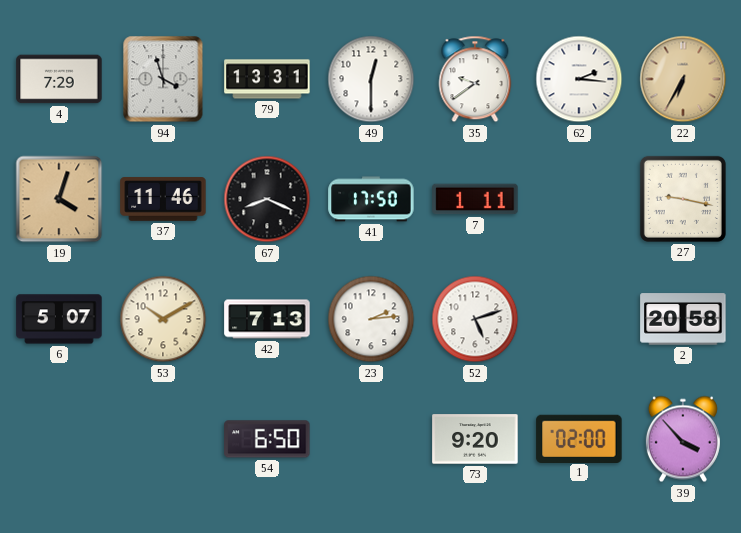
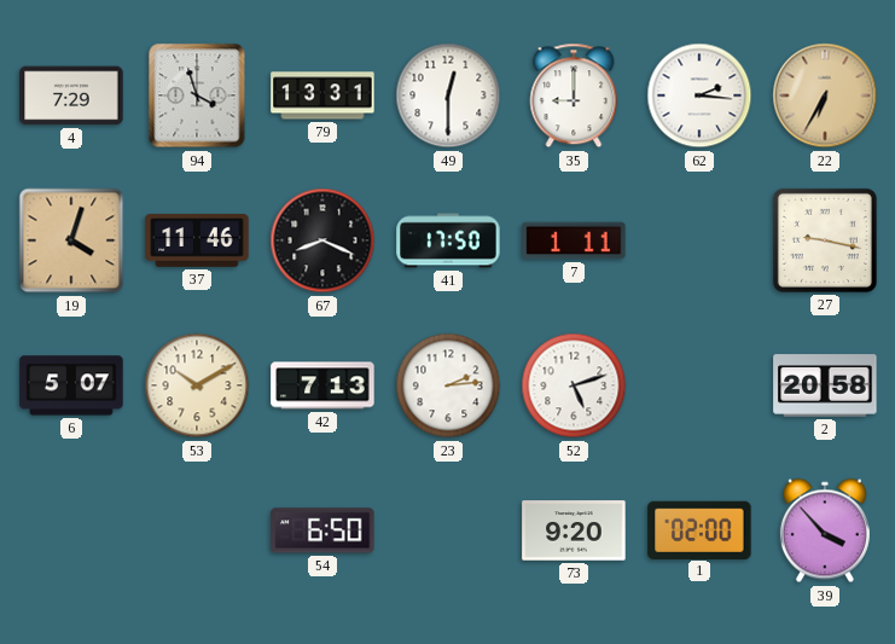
35: 9:39 -> 9:00 (574, 95)
